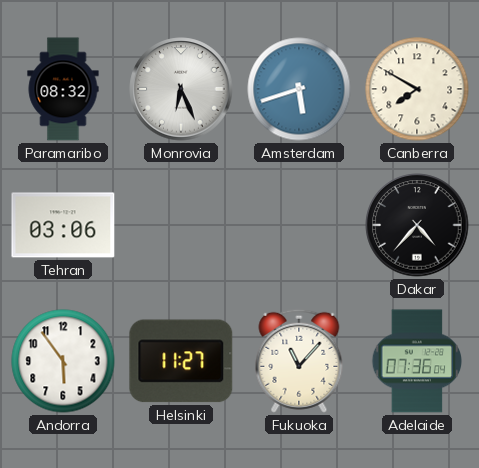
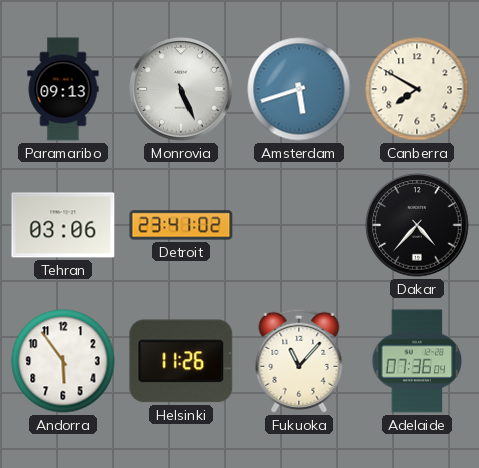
Paramaribo: 08:32 -> 09:13 (63, 89)
Monrovia: 6:26 -> 5:26 (181, 89)
Detroit: none -> 23:41 (181, 225)
Helsinki: 11:27 -> 11:26 (181, 361)
